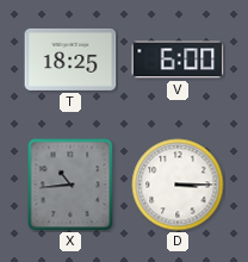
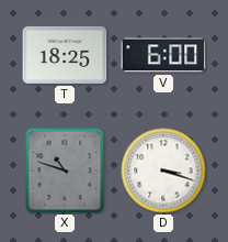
X: 10:44 -> 10:48 (65, 170)
D: 3:15 -> 3:18 (163, 170)
